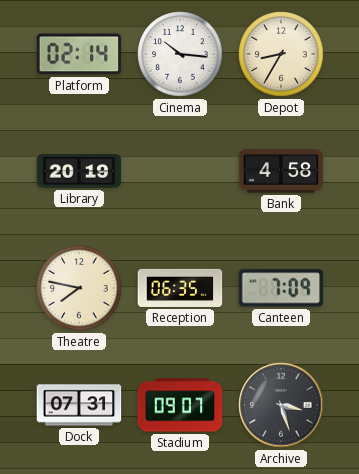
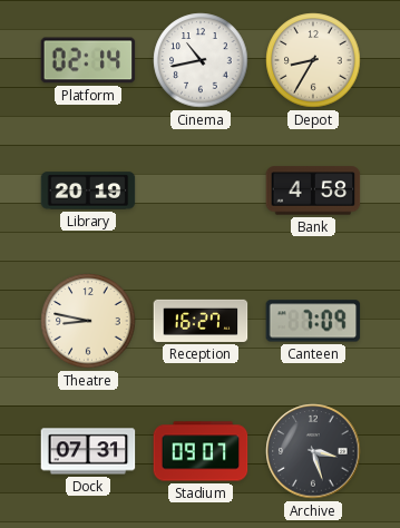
Cinema: 10:16 -> 10:43 (201, 60)
Theatre: 7:47 -> 8:47 (88, 321)
Reception: 06:35 -> 16:27 (201, 321)
